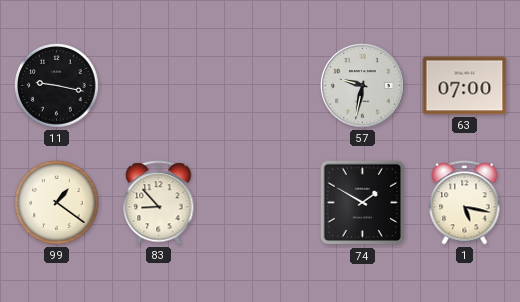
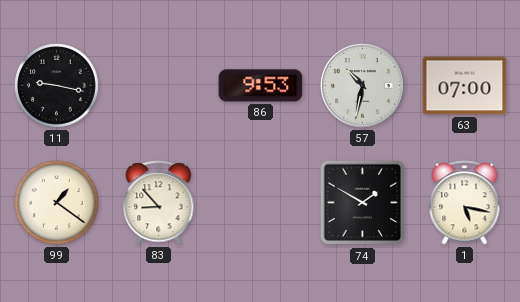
86: none -> 9:53 (261, 86)
57: 9:32 -> 10:32 (363, 86)
